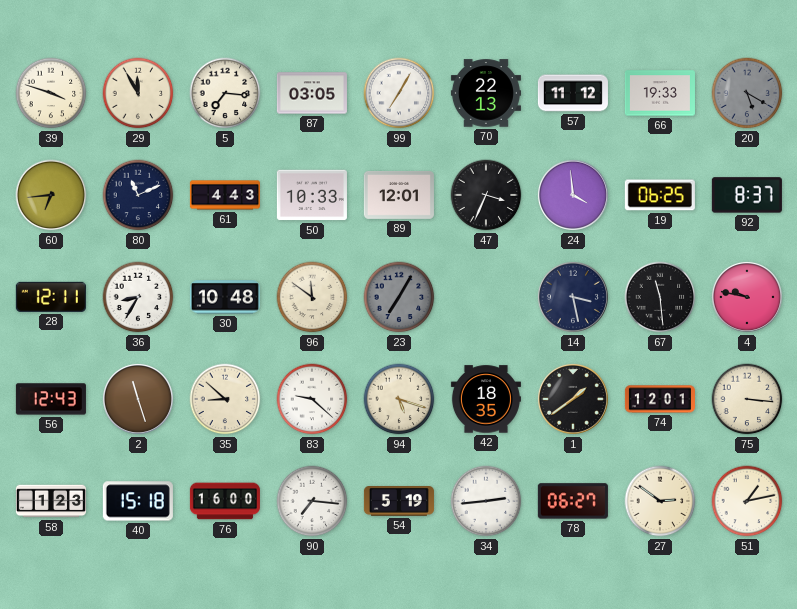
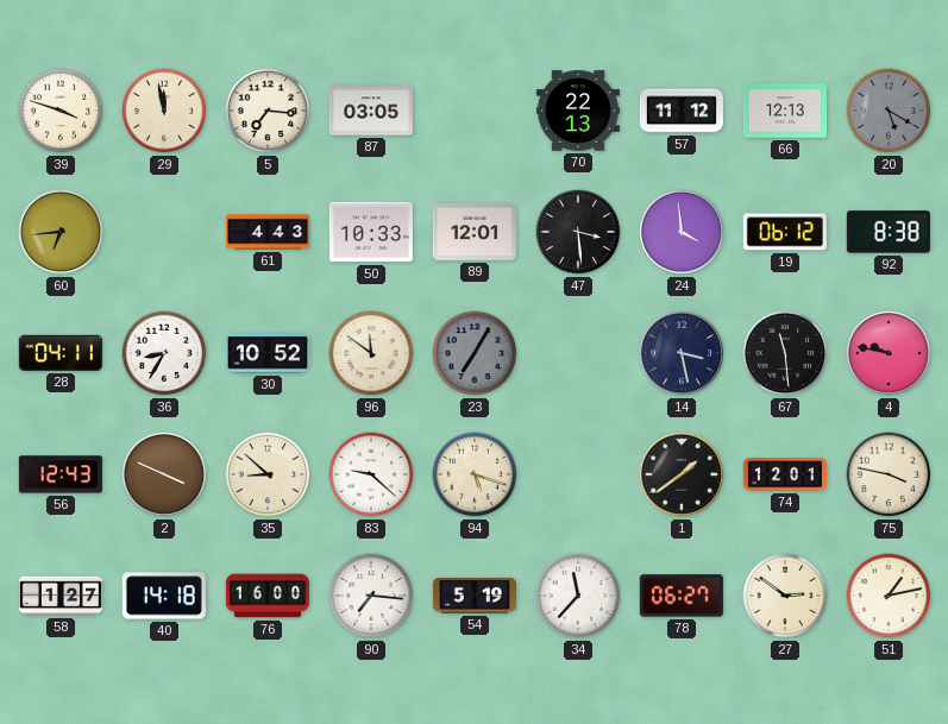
29: 11:55 -> 11:58 (164, 111)
99: 7:05 -> none (399, 93)
66: 19:33 -> 12:13 (785, 111)
80: 11:11 -> none (138, 195)
47: 3:34 -> 3:29 (578, 232)
19: 06:25 -> 06:12 (785, 232)
92: 8:37 -> 8:38 (889, 232)
28: 12:11 -> 04:11 (61, 353)
30: 10:48 -> 10:52 (268, 353)
2: 11:27 -> 3:49 (164, 474)
42: 18:35 -> none (486, 399)
75: 3:16 -> 3:47 (889, 474)
58: 1:23 -> 1:27 (61, 596)
40: 15:18 -> 14:18 (164, 596)
34: 2:44 -> 11:37 (578, 596)
